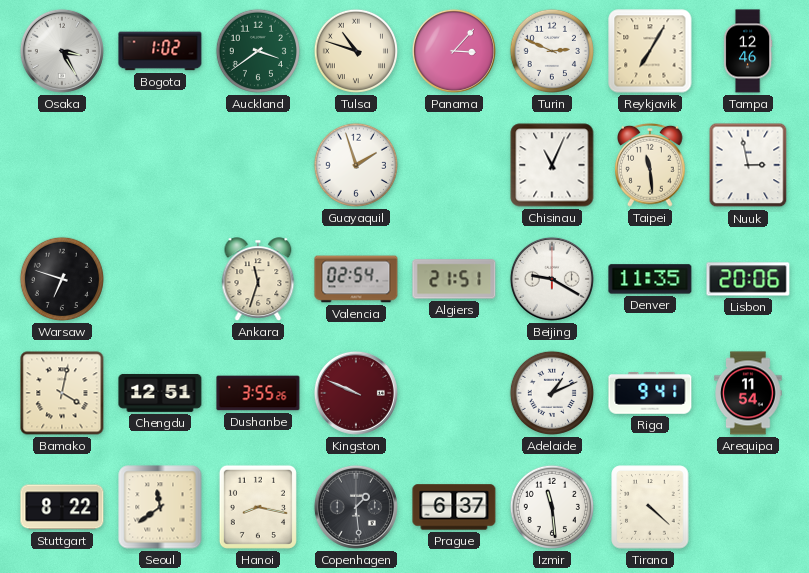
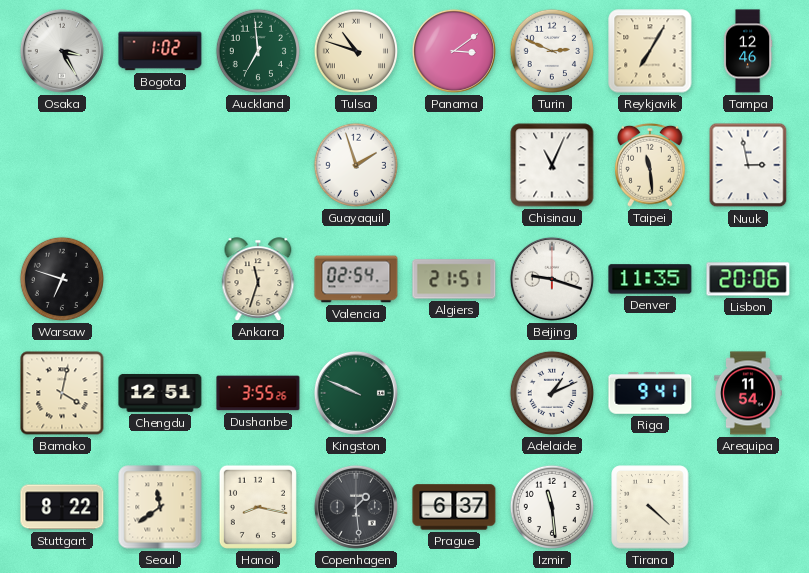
Auckland: 3:39 -> 6:59 (258, 51)
Panama: 3:07 -> 3:09 (454, 51)
Beijing: 9:20 -> 9:18 (552, 279)
Kingston dial: burgundy -> green (356, 393)
